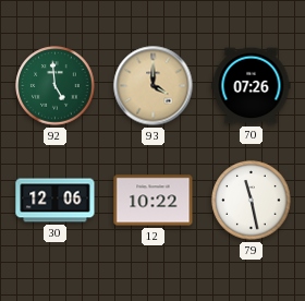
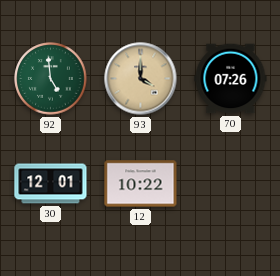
30: 12:06 -> 12:01 (51, 184)
79: 11:28 -> none (252, 201)
